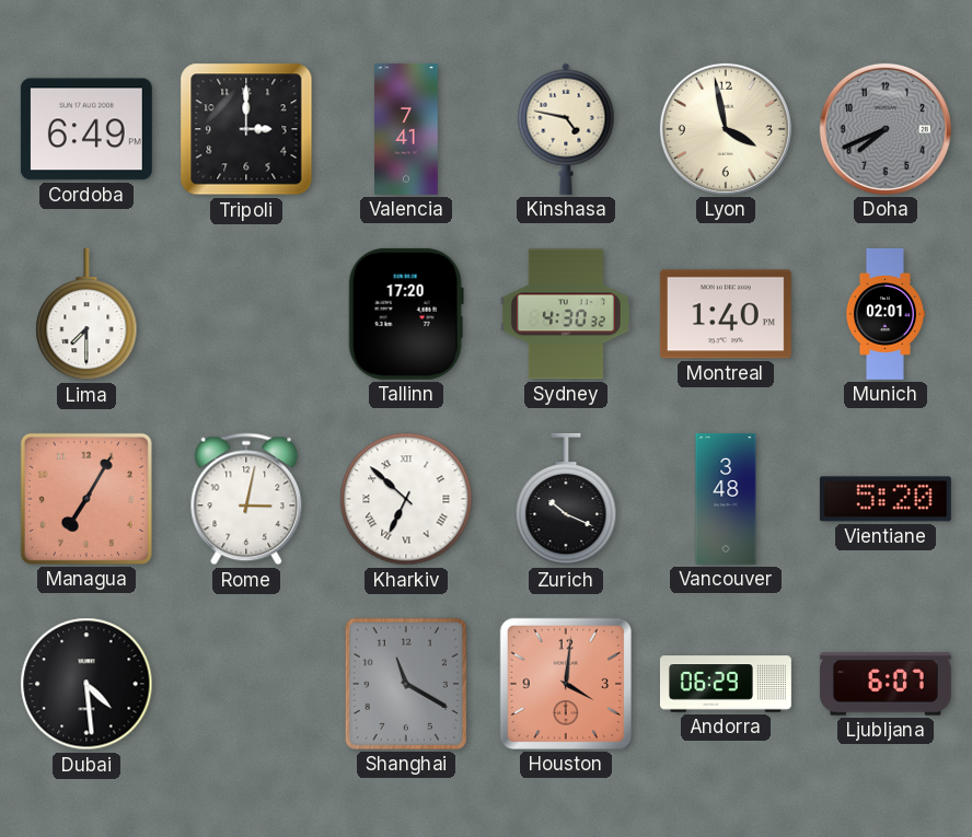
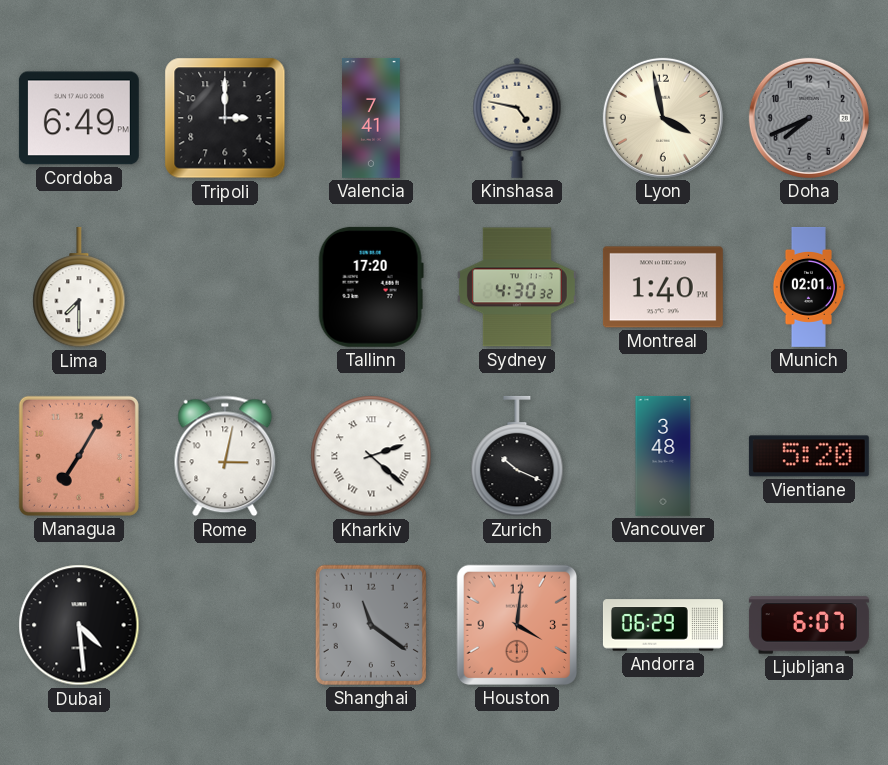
Kharkiv: 6:52 -> 2:22 (371, 456)
Shanghai: 11:20 -> 11:21 (371, 625)
